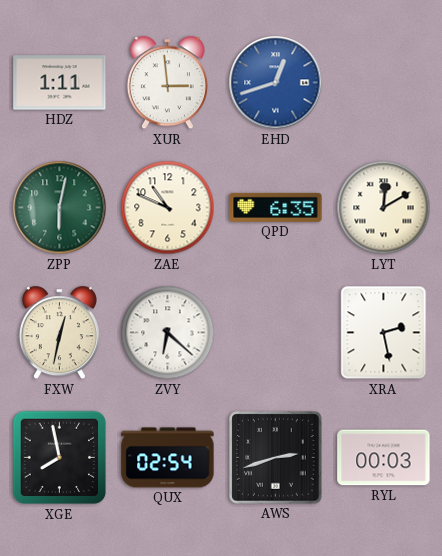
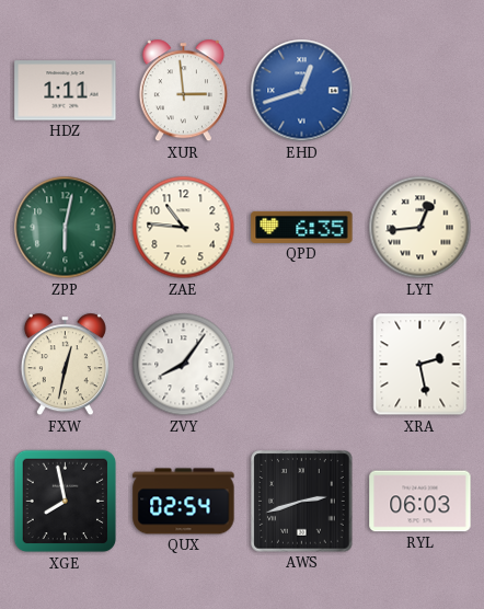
ZAE: 10:49 -> 10:46 (184, 228)
LYT: 12:10 -> 12:44 (420, 228)
ZVY: 6:22 -> 8:06 (184, 365)
RYL: 00:03 -> 06:03 (420, 502)
